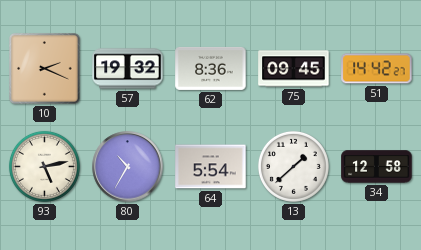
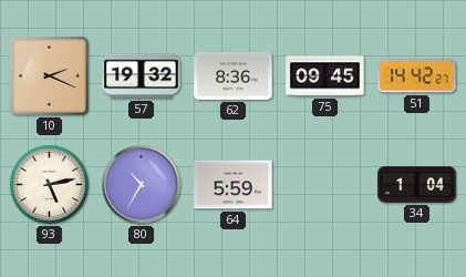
64: 5:54 -> 5:59 (234, 185)
13: 1:38 -> none (293, 166)
34: 12:58 -> 1:04 (417, 185)
